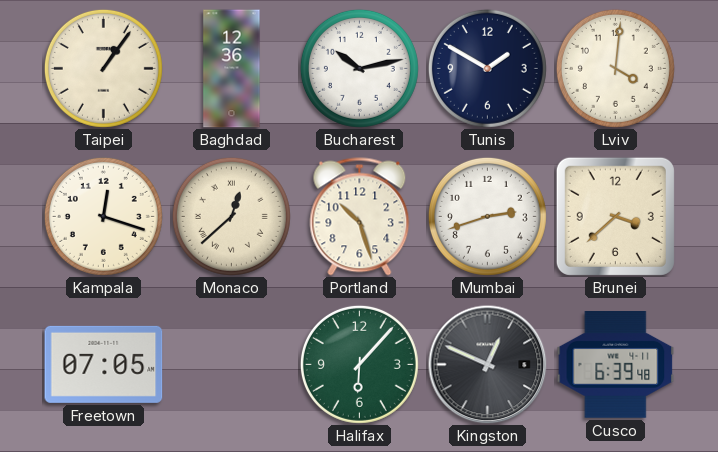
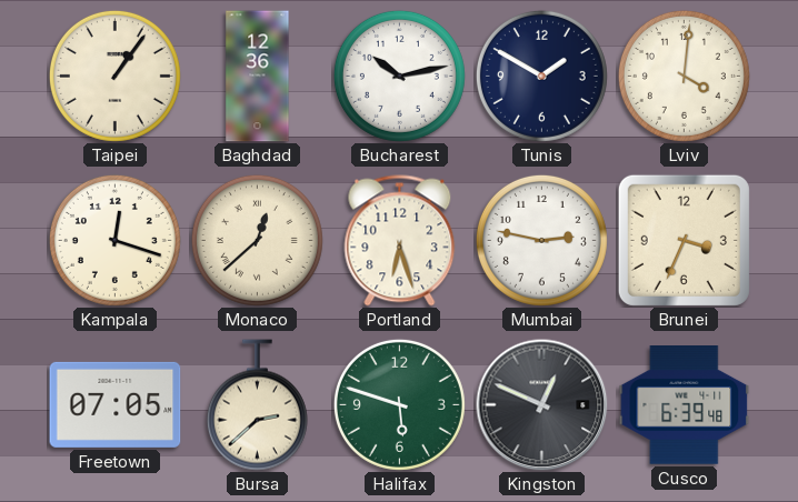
Portland: 10:27 -> 6:27 (400, 241)
Mumbai: 2:42 -> 2:47 (541, 240)
Brunei: 3:38 -> 3:34 (684, 240)
Bursa: none -> 2:38 (257, 405)
Halifax: 6:07 -> 5:48 (399, 404)
